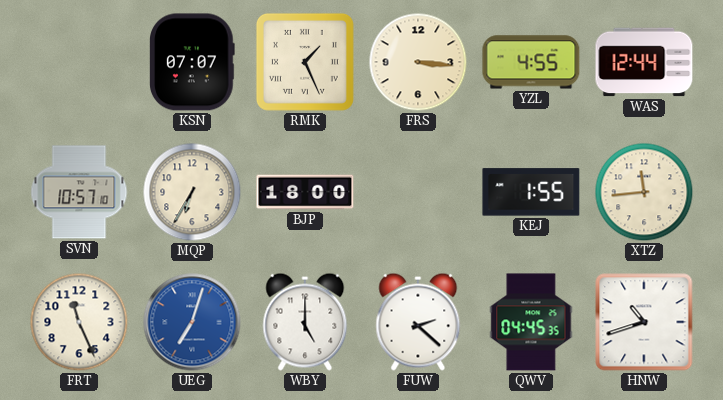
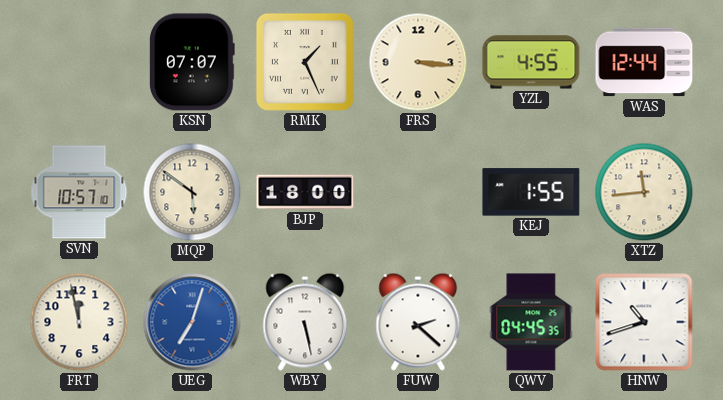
MQP: 6:35 -> 5:51 (192, 192)
FRT: 11:26 -> 11:58 (79, 322)
WBY: 5:00 -> 5:28 (305, 322)
